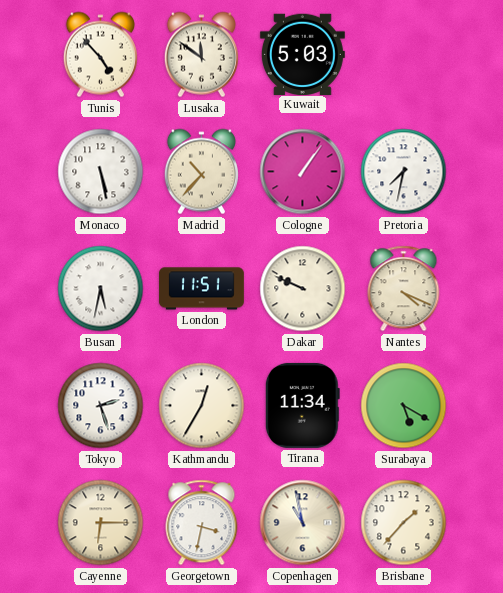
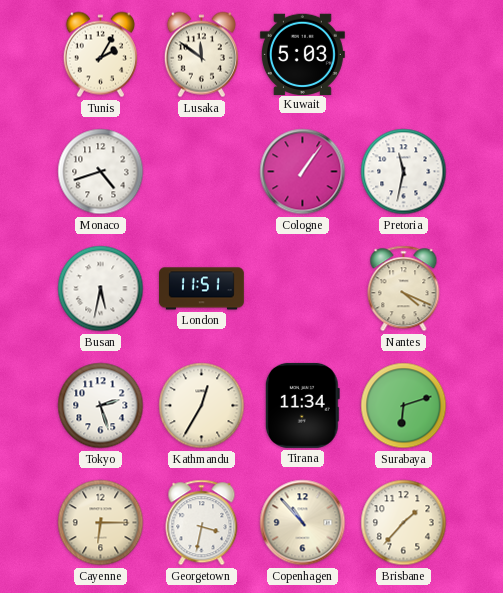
Tunis: 4:53 -> 2:05 (100, 55)
Monaco: 5:28 -> 4:42 (101, 172)
Madrid: 10:37 -> none (201, 172)
Pretoria: 7:32 -> 11:32 (404, 172)
Dakar: 9:49 -> none (303, 289)
Surabaya: 5:20 -> 6:12 (404, 406)
Copenhagen: 10:58 -> 10:53 (303, 523)
